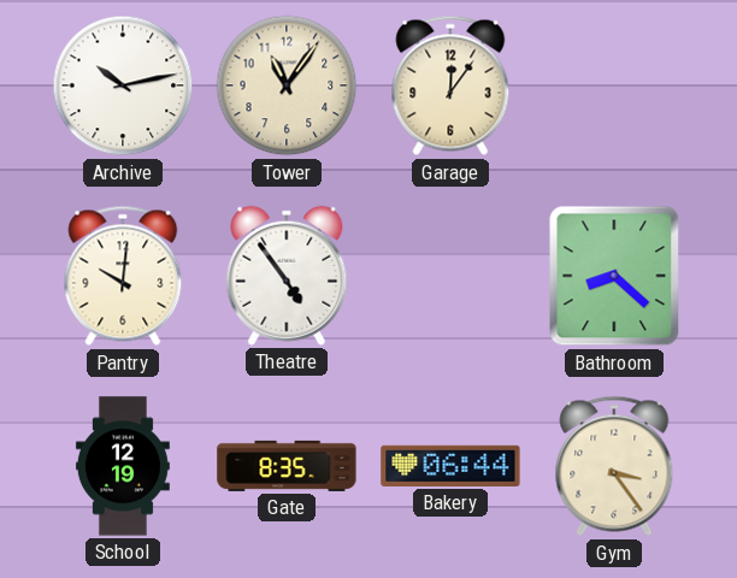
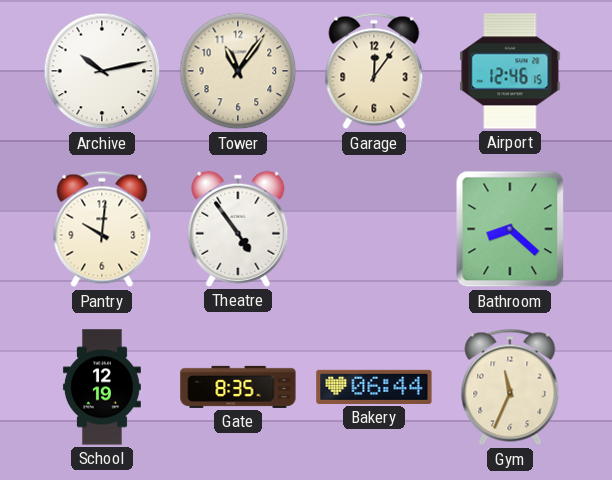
Airport: none -> 12:46 (510, 71)
Gym: 3:24 -> 11:34 (510, 387)
